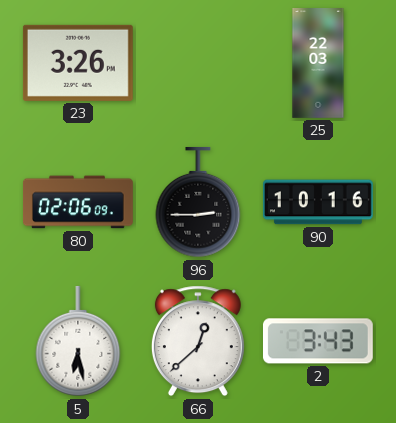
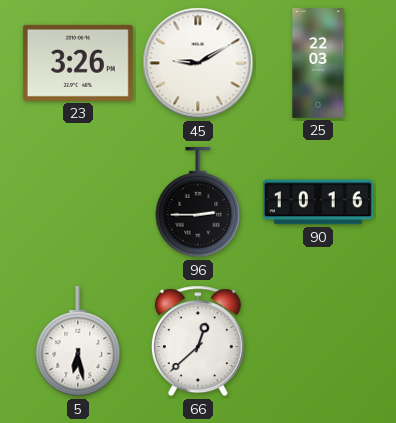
45: none -> 9:10 (198, 63)
80: 02:06 -> none (79, 202)
2: 3:43 -> none (318, 341)
